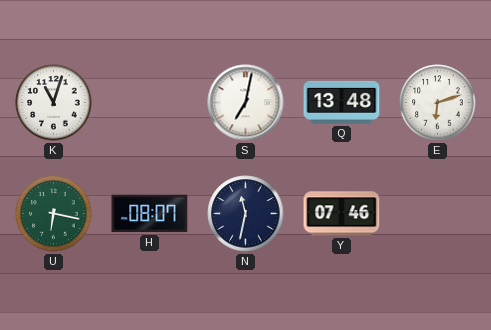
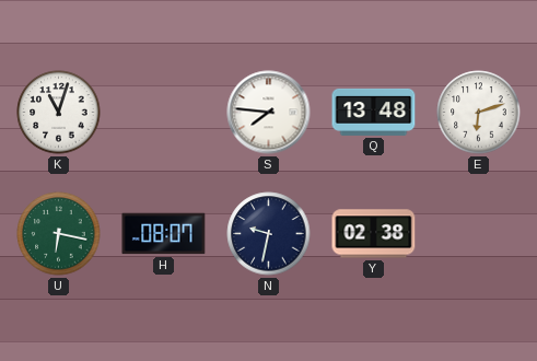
S: 7:02 -> 7:46 (269, 113)
N: 11:32 -> 9:32 (269, 234)
Y: 07:46 -> 02:38 (374, 234)
